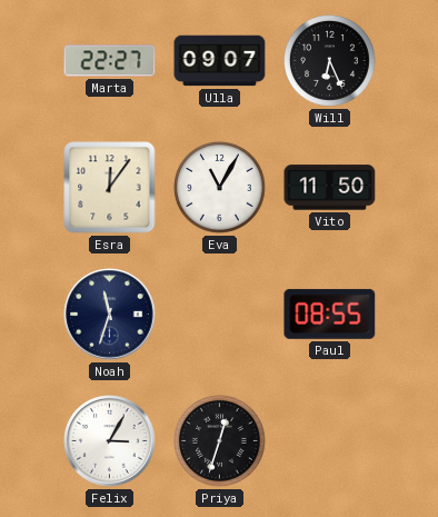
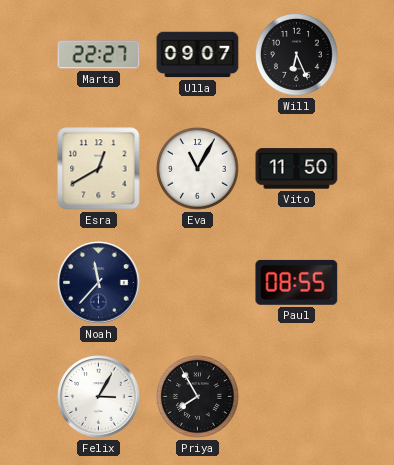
Esra: 12:06 -> 12:40 (99, 169)
Noah: 11:33 -> 11:37 (99, 283)
Priya: 12:33 -> 7:55 (198, 397)
